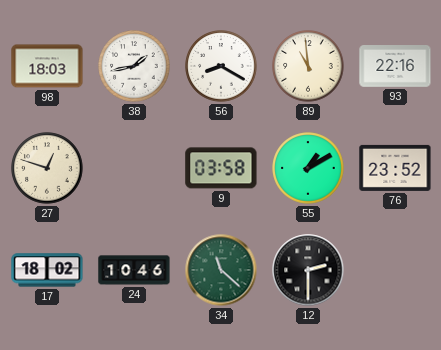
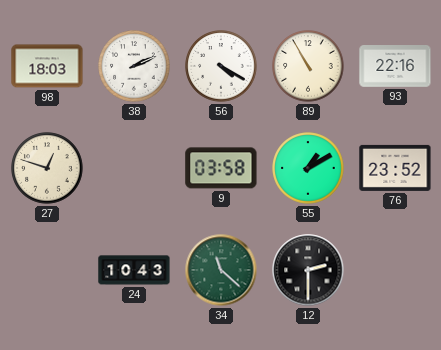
38: 1:43 -> 2:11 (134, 66)
56: 8:20 -> 4:20 (221, 66)
89: 10:59 -> 10:55 (308, 66)
17: 18:02 -> none (47, 270)
24: 10:46 -> 10:43 (134, 270)
